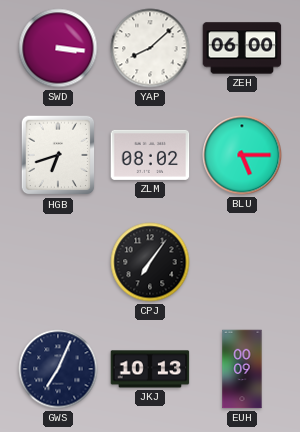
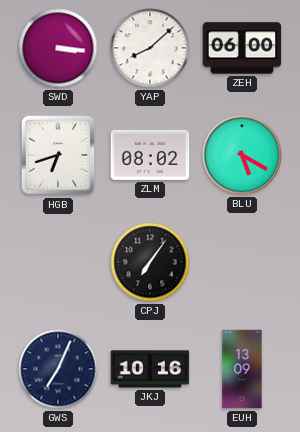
BLU: 5:15 -> 5:20 (242, 155)
JKJ: 10:13 -> 10:16 (150, 369)
EUH: 00:09 -> 13:09 (242, 369)
